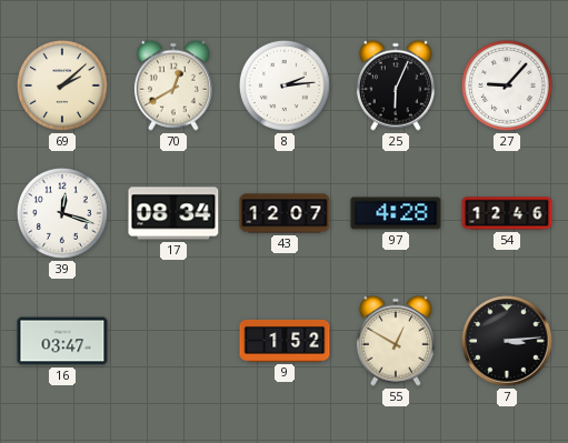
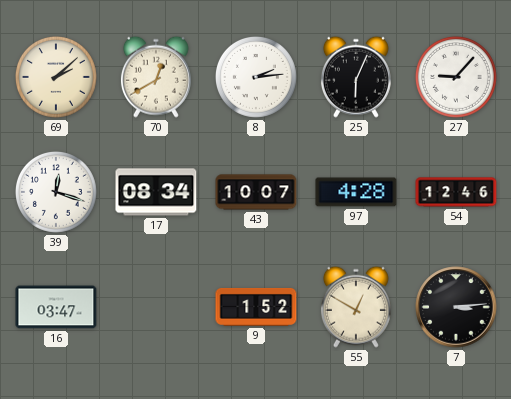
43: 12:07 -> 10:07 (256, 192)
